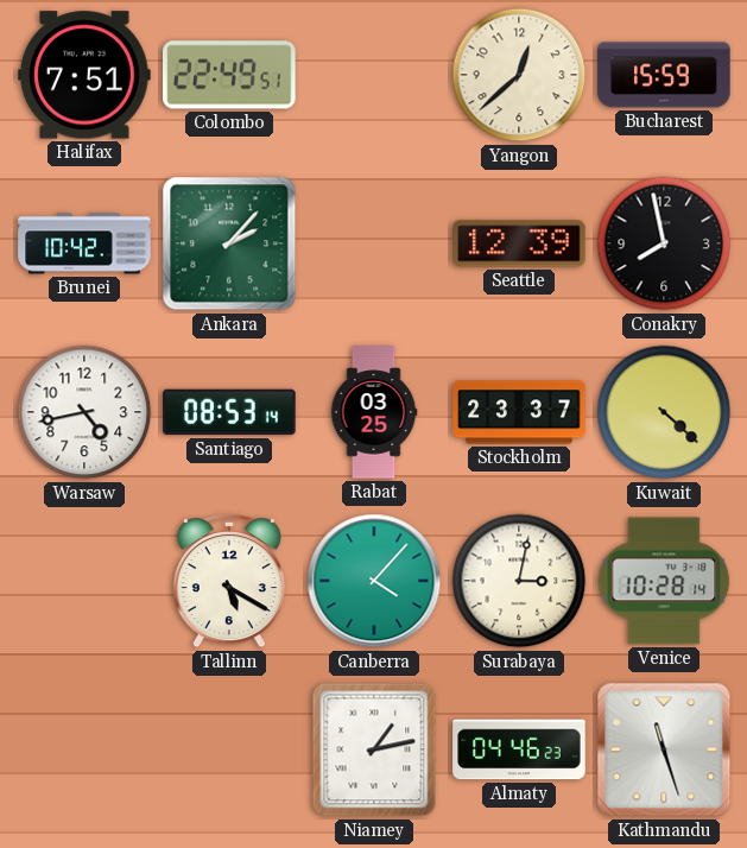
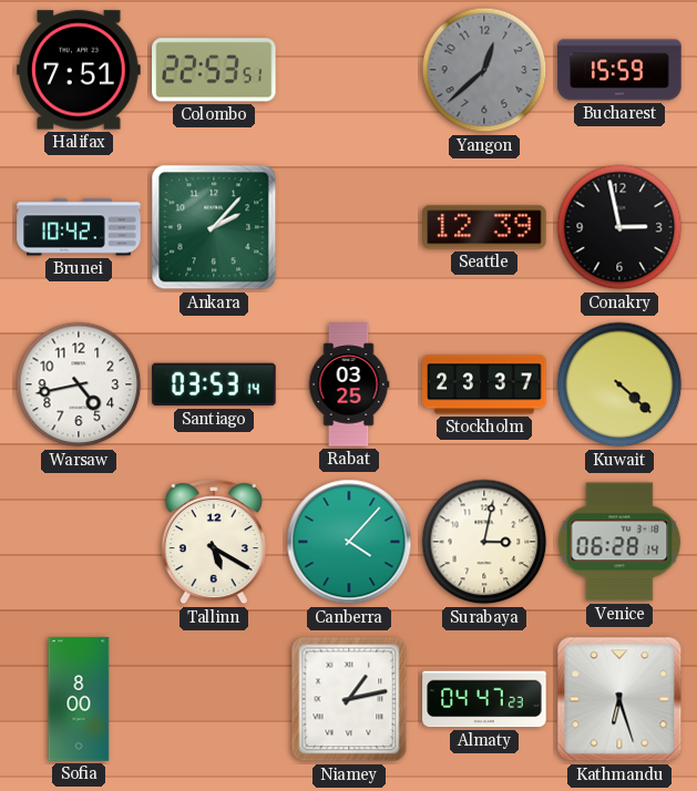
Colombo: 22:49 -> 22:53 (214, 70)
Yangon dial: cream -> grey (484, 70)
Conakry: 7:58 -> 2:58 (619, 227)
Santiago: 08:53 -> 03:53 (214, 384)
Venice: 10:28 -> 06:28 (619, 542)
Sofia: none -> 8:00 (79, 699)
Almaty: 04:46 -> 04:47 (484, 699)
Kathmandu: 11:27 -> 6:27 (619, 699)
